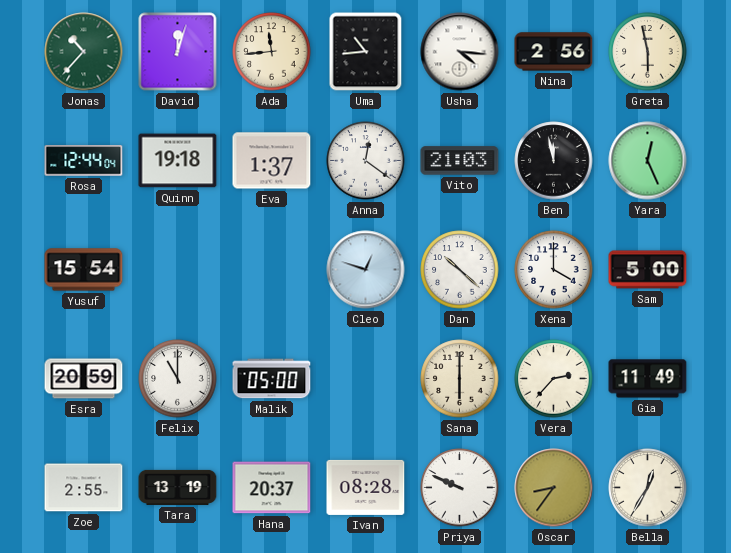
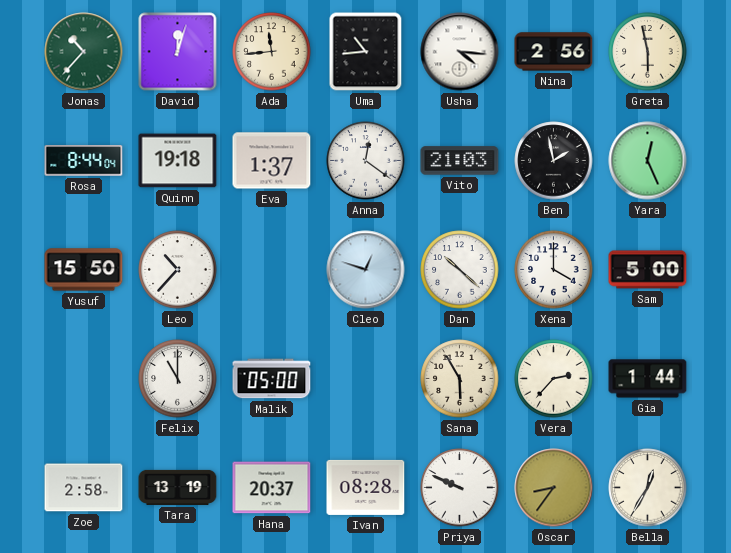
Rosa: 12:44 -> 8:44 (84, 161)
Ben: 11:58 -> 1:58 (554, 161)
Yusuf: 15:54 -> 15:50 (84, 270)
Leo: none -> 10:37 (178, 270)
Esra: 20:59 -> none (84, 379)
Sana: 6:00 -> 5:55 (460, 379)
Gia: 11:49 -> 1:44 (648, 379)
Zoe: 2:55 -> 2:58 (84, 488)
